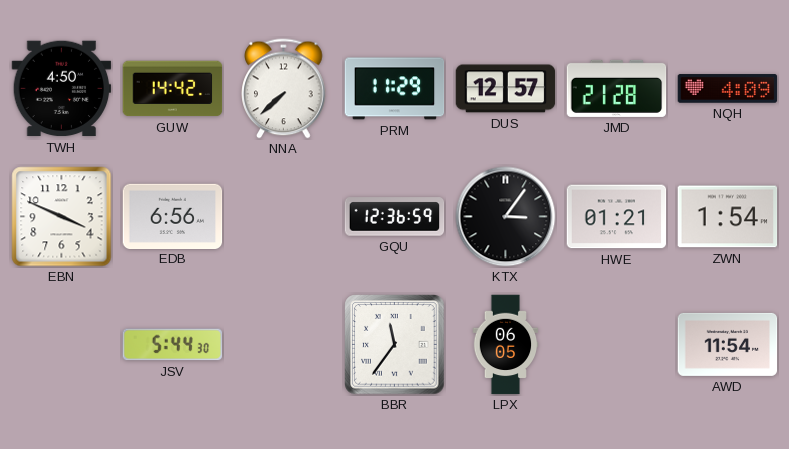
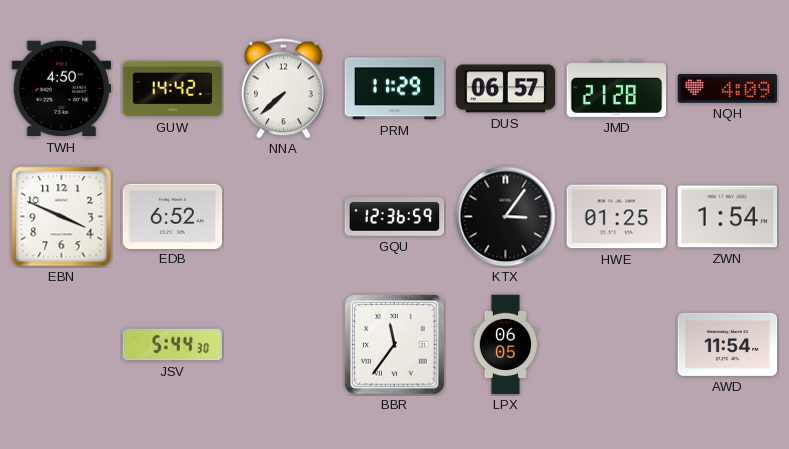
DUS: 12:57 -> 06:57 (506, 89)
EDB: 6:56 -> 6:52 (173, 216)
HWE: 01:21 -> 01:25 (617, 217)
